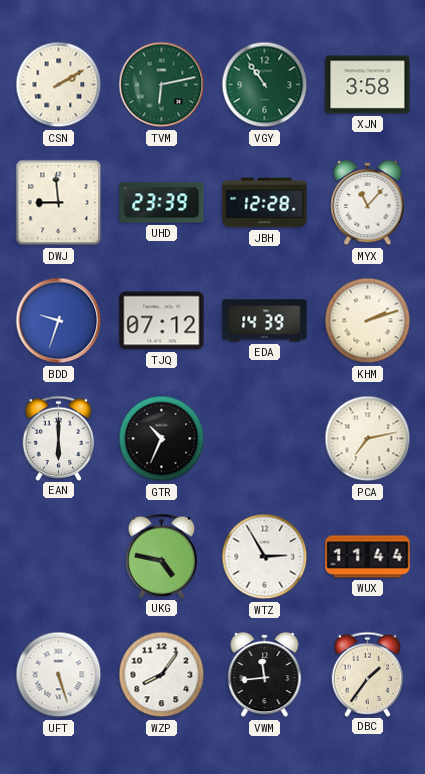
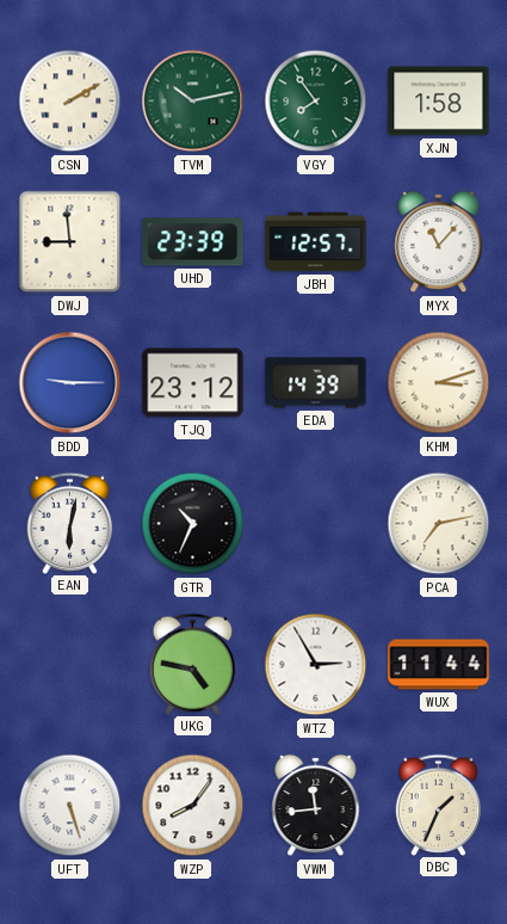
TVM: 6:13 -> 10:13 (193, 101)
VGY: 10:54 -> 7:54 (316, 101)
XJN: 3:58 -> 1:58 (439, 101)
JBH: 12:28 -> 12:57 (316, 242)
BDD: 9:33 -> 9:15 (70, 383)
TJQ: 07:12 -> 23:12 (193, 383)
KHM: 2:12 -> 3:12 (439, 383)
EAN: 6:00 -> 6:02 (70, 523)
DBC: 1:36 -> 1:34 (439, 805)
